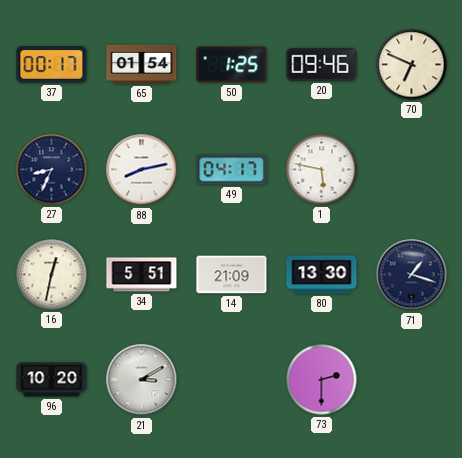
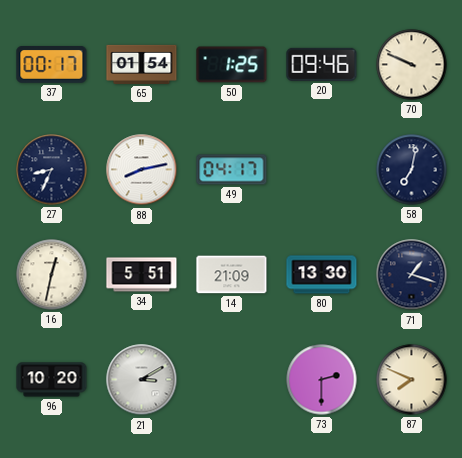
70: 6:49 -> 9:49 (412, 65)
1: 5:47 -> none (322, 170)
58: none -> 7:02 (412, 170)
87: none -> 7:49 (412, 380)
